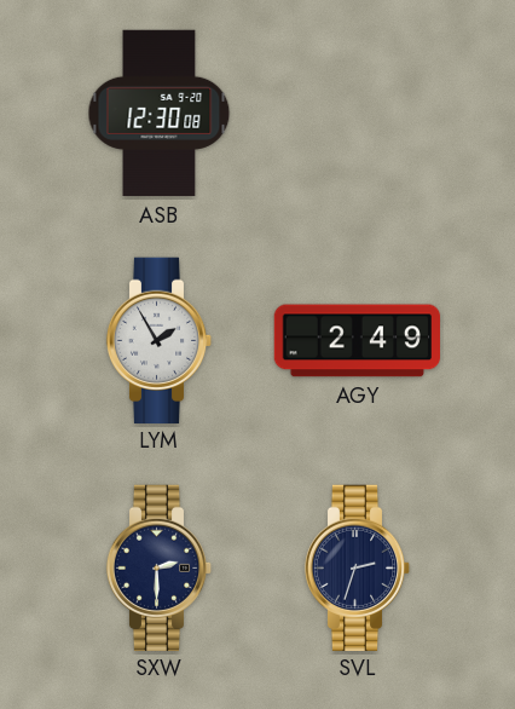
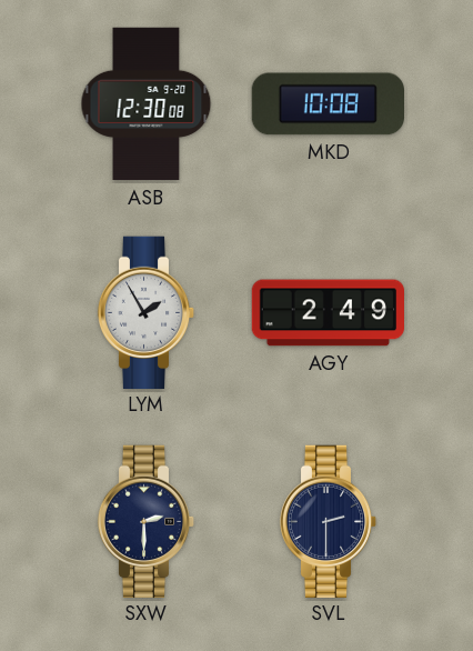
MKD: none -> 10:08 (328, 104)
SVL: 2:33 -> 2:30 (329, 521)
